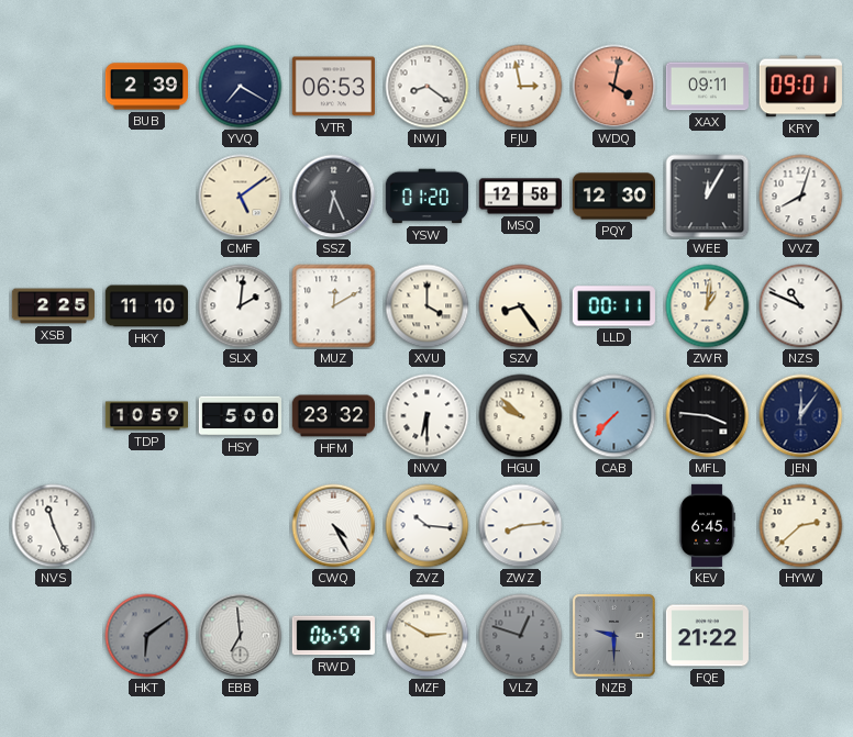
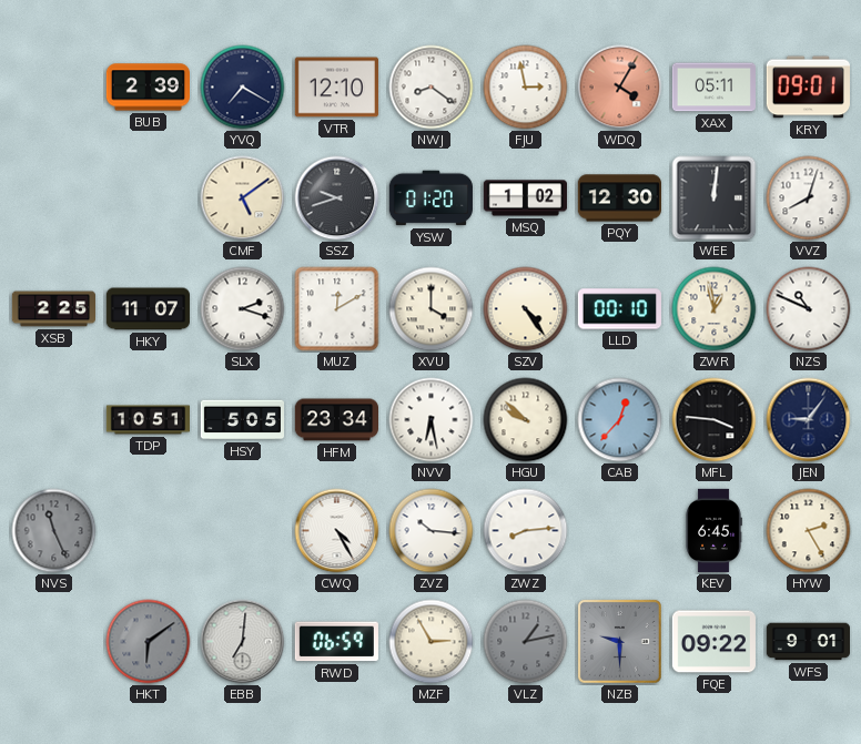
VTR: 06:53 -> 12:10 (336, 88)
WDQ: 4:02 -> 4:05 (620, 88)
XAX: 09:11 -> 05:11 (713, 88)
SSZ: 6:26 -> 9:42 (337, 198)
MSQ: 12:58 -> 1:02 (525, 198)
WEE: 12:05 -> 12:01 (715, 198)
HKY: 11:10 -> 11:07 (148, 309)
SLX: 2:01 -> 2:18 (243, 309)
SZV: 8:24 -> 4:24 (526, 309)
LLD: 00:11 -> 00:10 (619, 309)
ZWR: 1:01 -> 12:58 (715, 309)
TDP: 10:59 -> 10:51 (148, 420)
HSY: 5:00 -> 5:05 (242, 420)
HFM: 23:32 -> 23:34 (336, 420)
NVV: 6:30 -> 6:28 (432, 420)
CAB: 7:37 -> 12:37 (620, 420)
JEN: 12:06 -> 9:06 (809, 420)
NVS dial: white -> grey (54, 531)
HYW: 2:38 -> 2:25 (809, 531)
EBB: 6:59 -> 7:01 (243, 642)
MZF: 2:50 -> 2:55 (432, 642)
VLZ: 12:48 -> 1:13 (526, 642)
FQE: 21:22 -> 09:22 (713, 642)
WFS: none -> 9:01 (808, 642)
